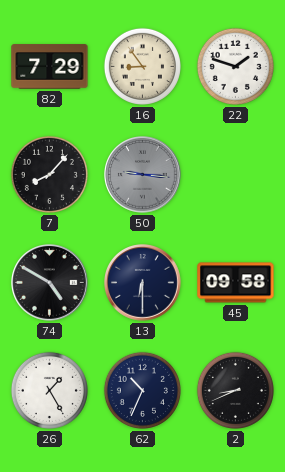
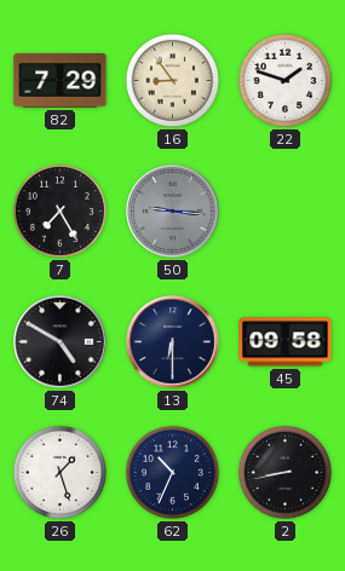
7: 8:07 -> 7:25 (59, 210)
26: 1:25 -> 1:27 (59, 472)
2: 8:41 -> 8:43 (284, 472)
